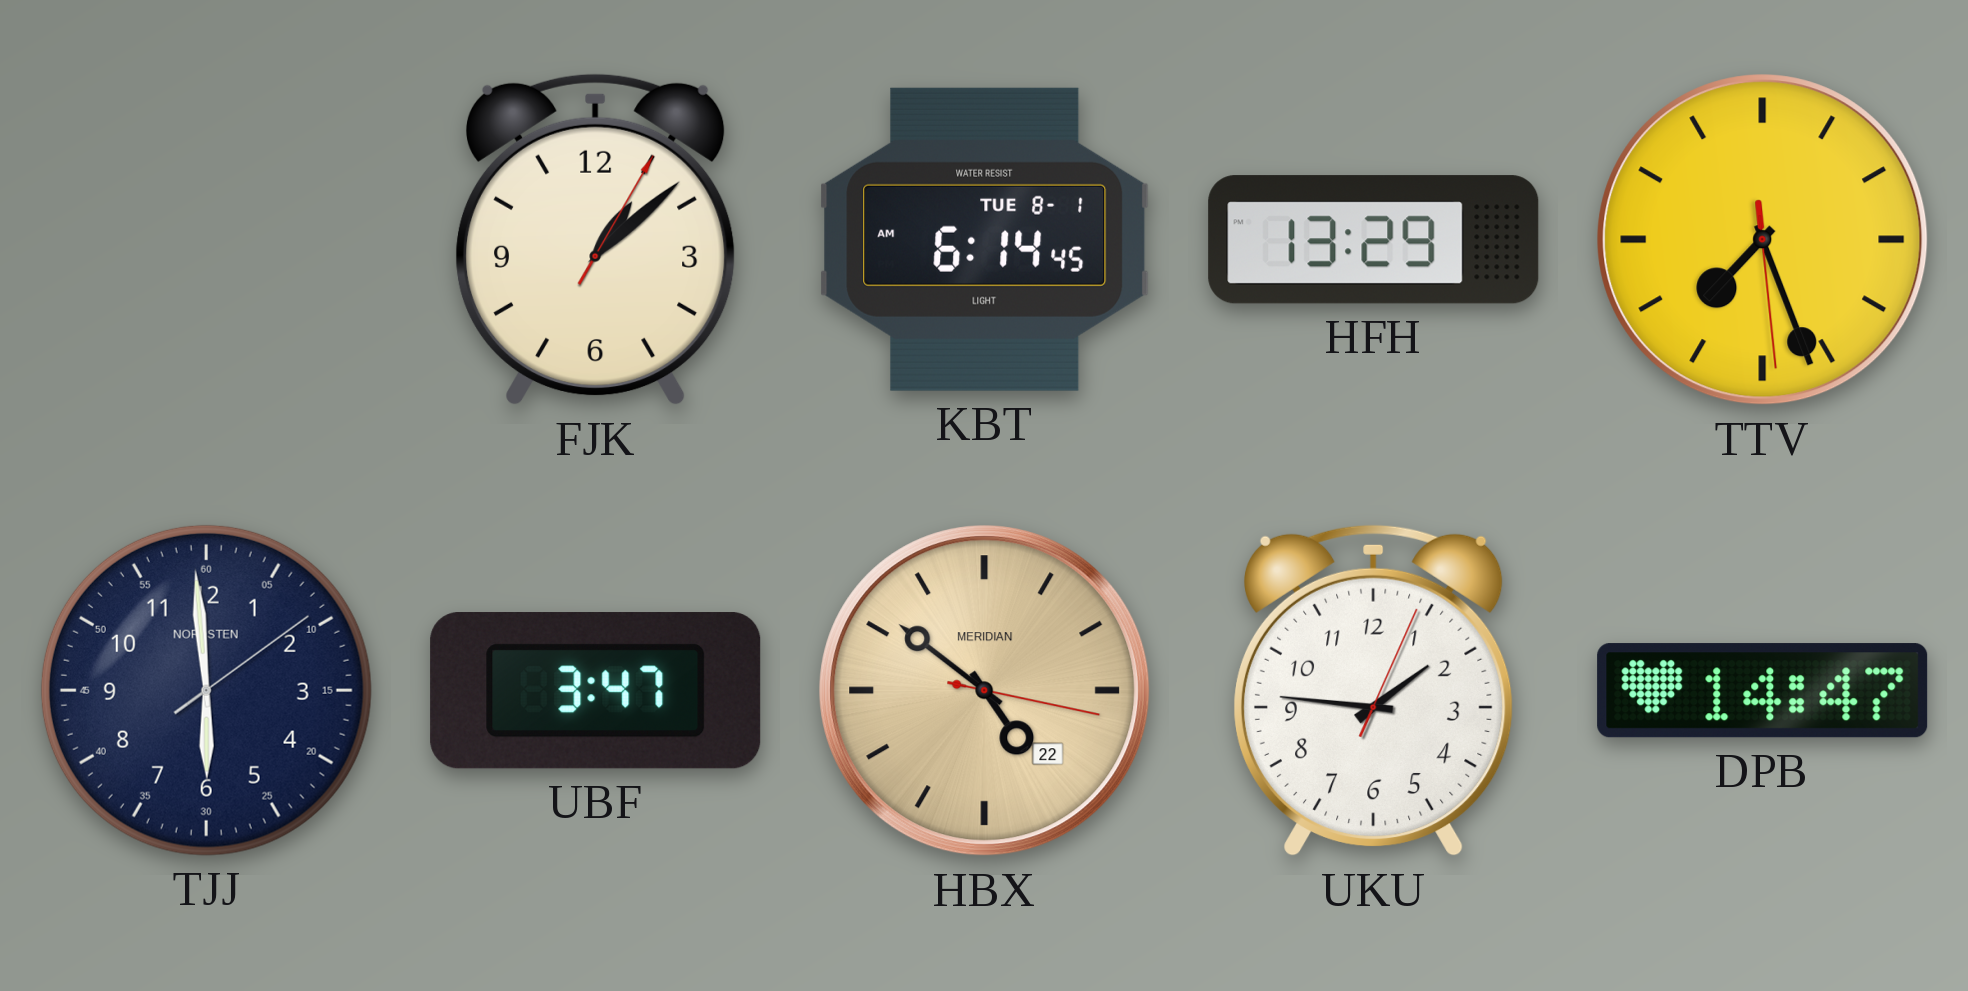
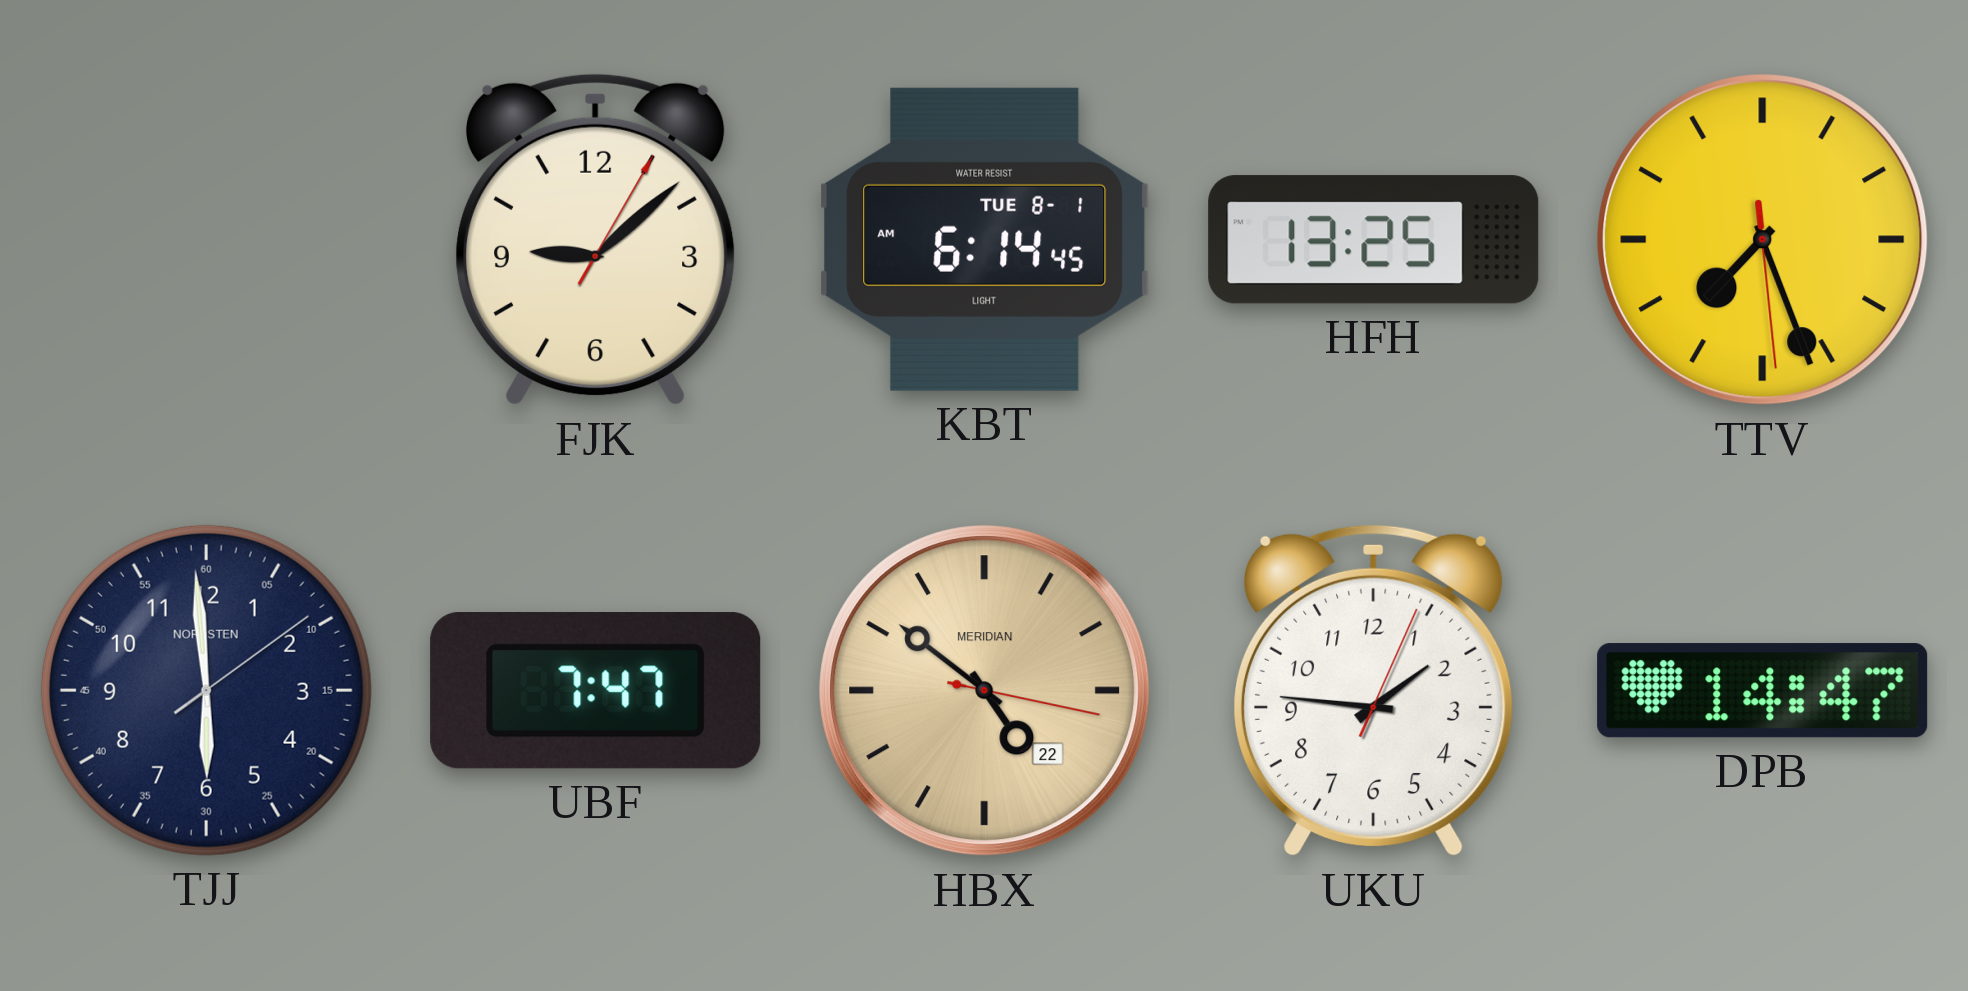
FJK: 1:08 -> 9:08 (595, 240)
HFH: 13:29 -> 13:25 (1374, 240)
UBF: 3:47 -> 7:47 (596, 691)
